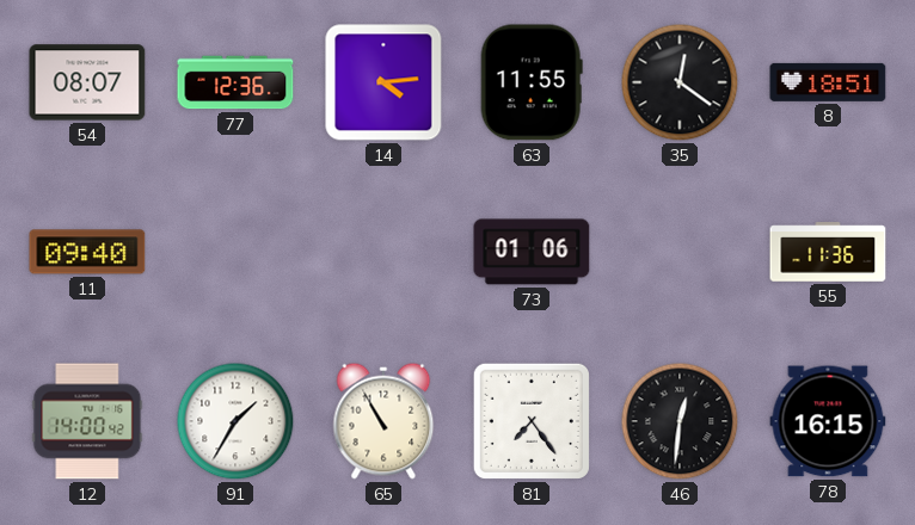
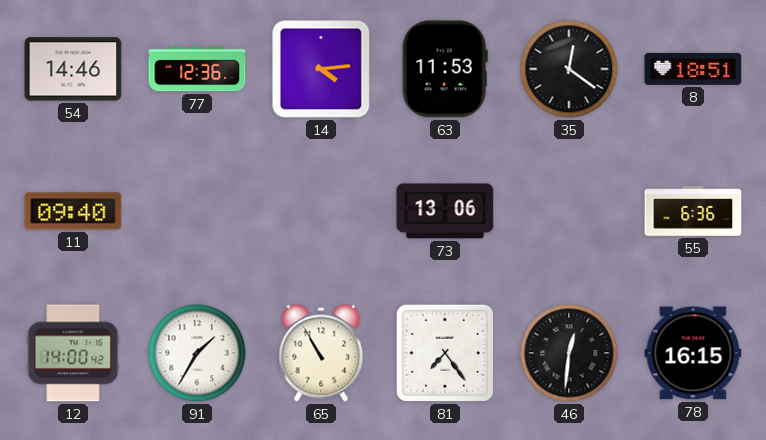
54: 08:07 -> 14:46 (73, 69)
63: 11:55 -> 11:53 (445, 69)
73: 01:06 -> 13:06 (445, 211)
55: 11:36 -> 6:36 (693, 211)
